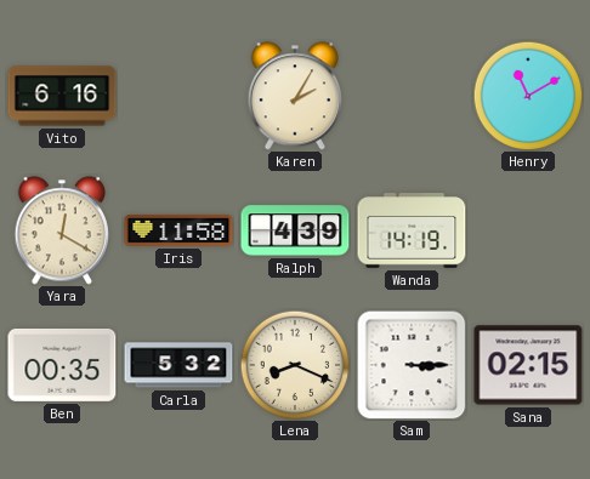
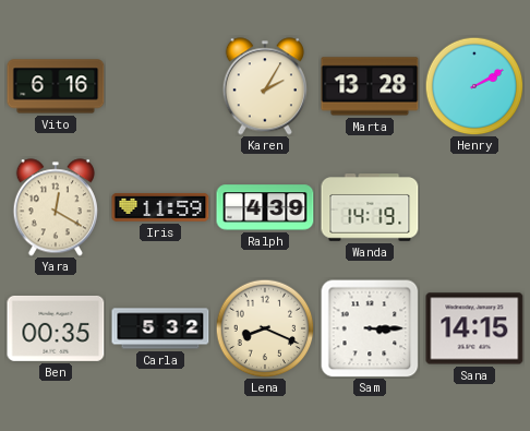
Marta: none -> 13:28 (370, 86)
Henry: 11:10 -> 2:10 (474, 86)
Iris: 11:58 -> 11:59 (160, 207)
Sana: 02:15 -> 14:15 (474, 328)
